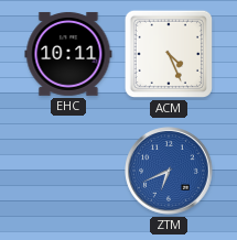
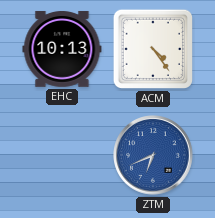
EHC: 10:11 -> 10:13 (62, 49)
ACM: 4:26 -> 4:24 (153, 49)
